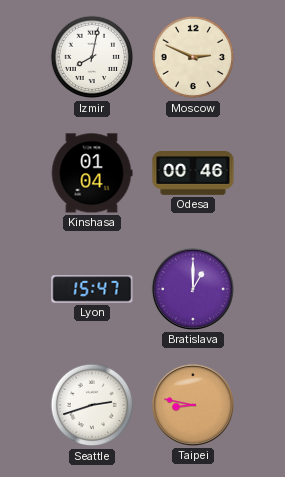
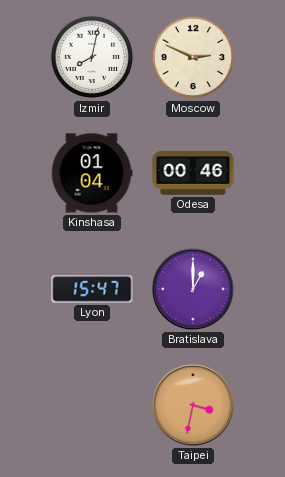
Seattle: 2:42 -> none (92, 405)
Taipei: 8:47 -> 3:32 (193, 405)
